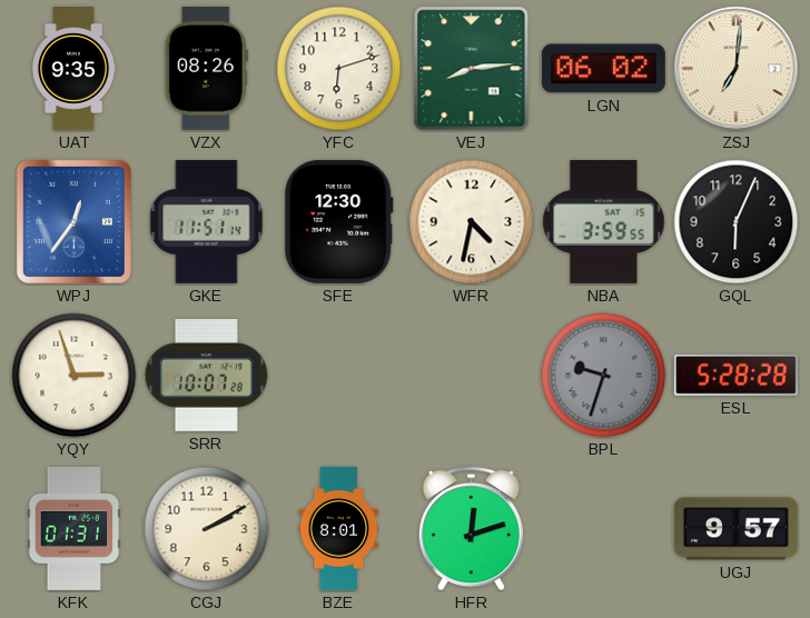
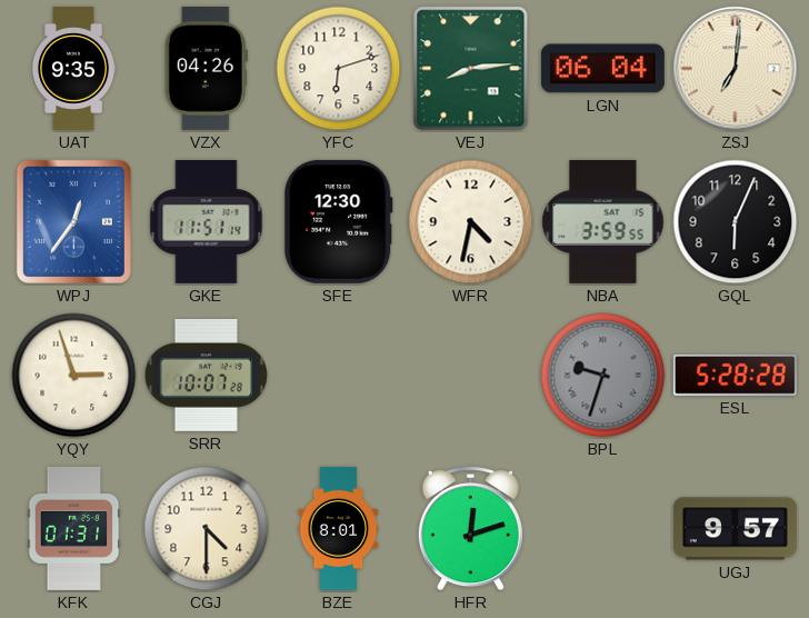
VZX: 08:26 -> 04:26 (206, 68)
LGN: 06:02 -> 06:04 (602, 69)
CGJ: 2:10 -> 4:30 (207, 529)
